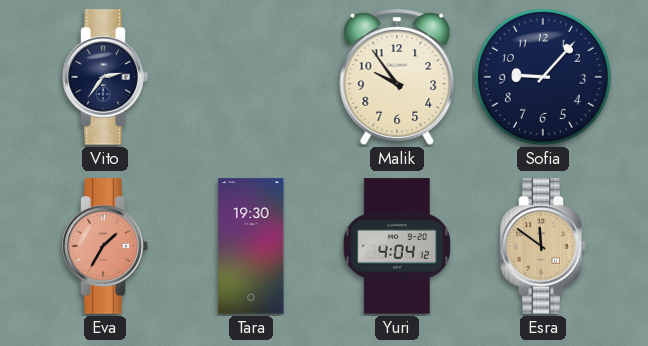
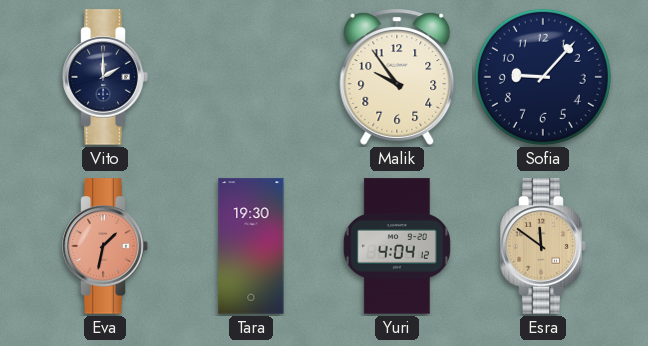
Vito: 2:36 -> 2:00 (105, 77)
Eva: 1:35 -> 1:32 (105, 246)
